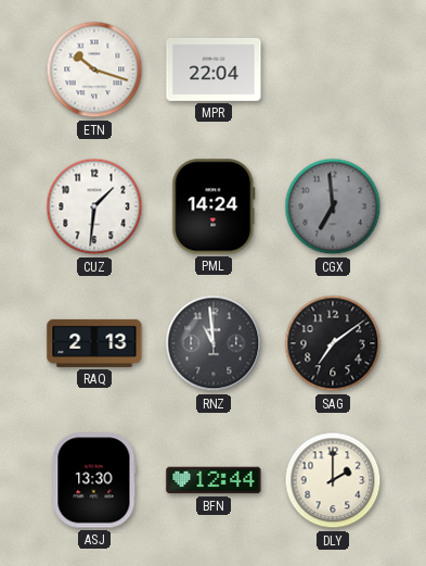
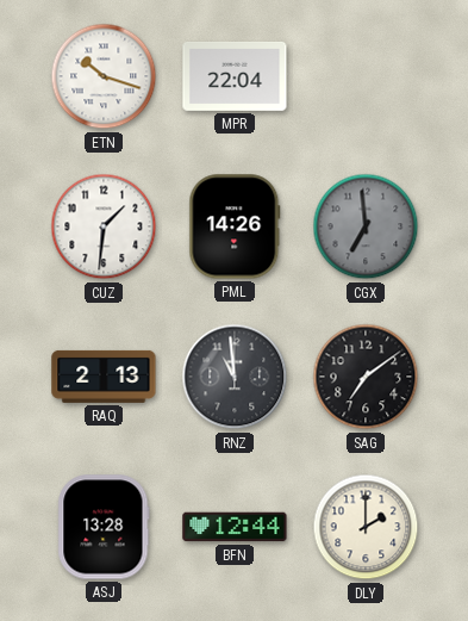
PML: 14:24 -> 14:26 (235, 226)
ASJ: 13:30 -> 13:28 (104, 527)
